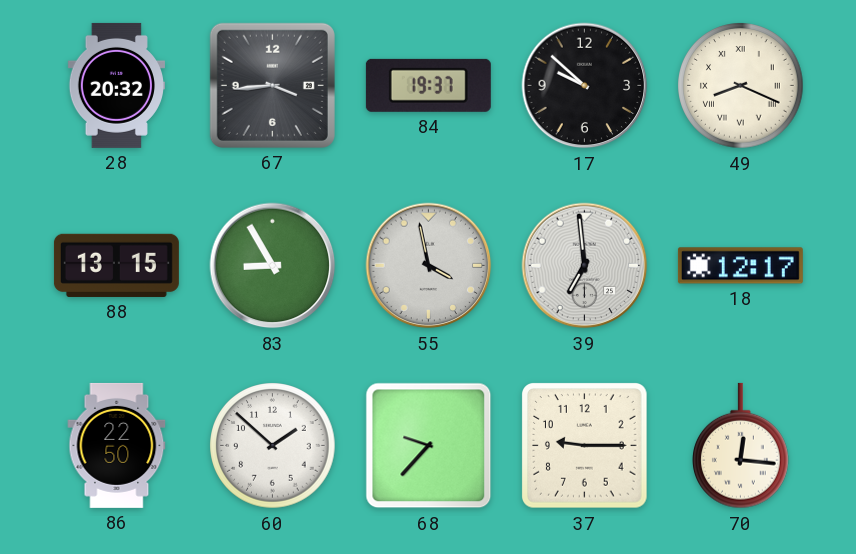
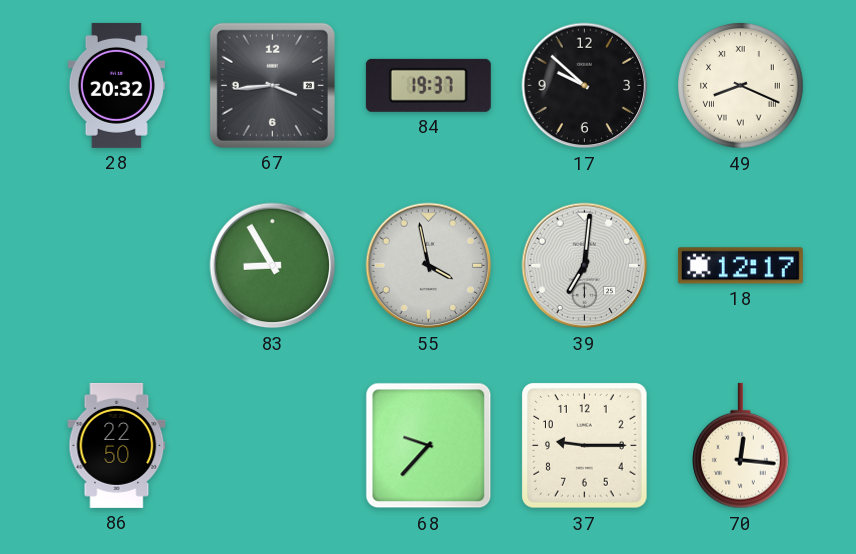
88: 13:15 -> none (116, 265)
39: 6:59 -> 7:01 (585, 266)
60: 1:52 -> none (273, 446)
